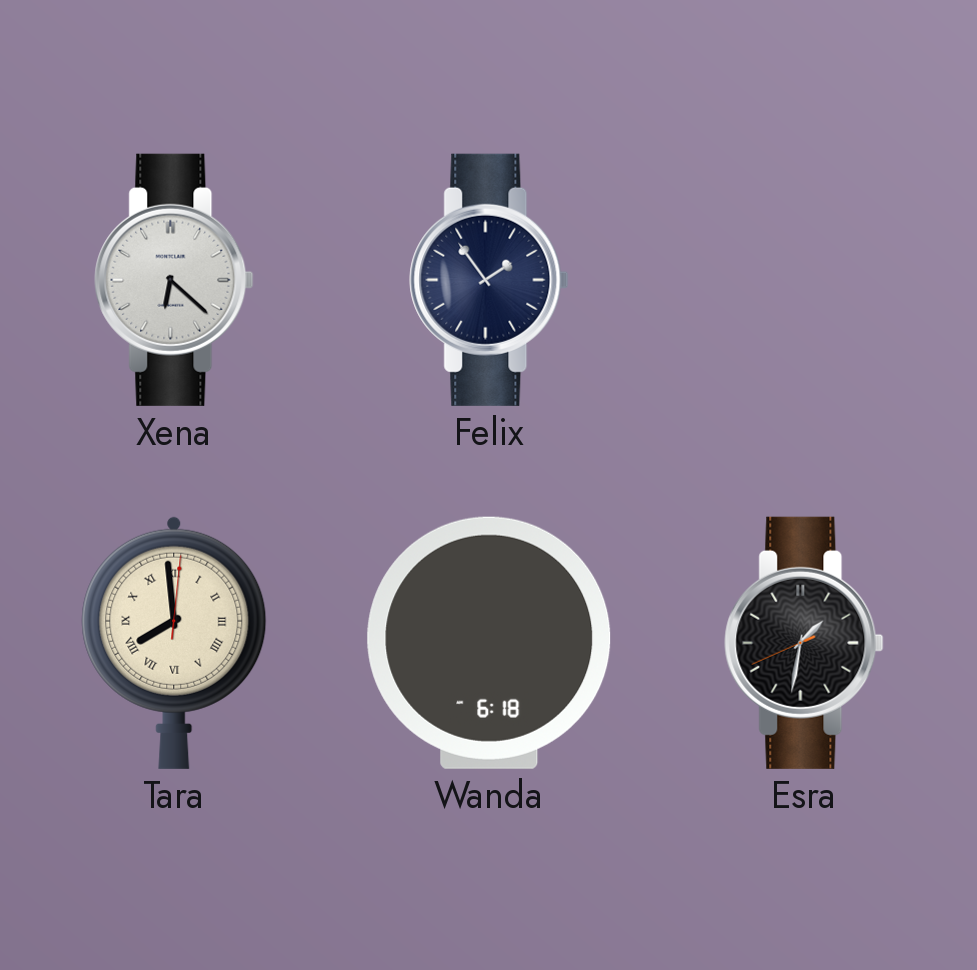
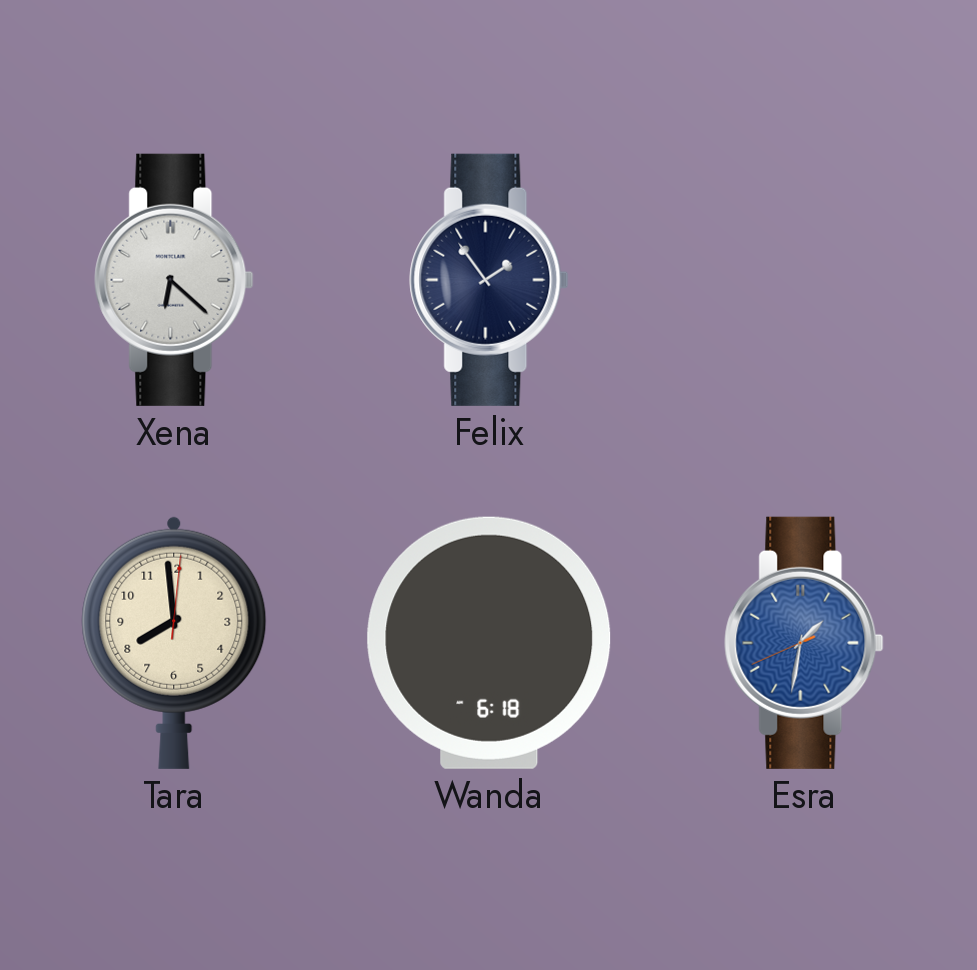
Tara numerals: Roman -> Arabic (174, 642)
Esra dial: black -> blue (804, 643)
